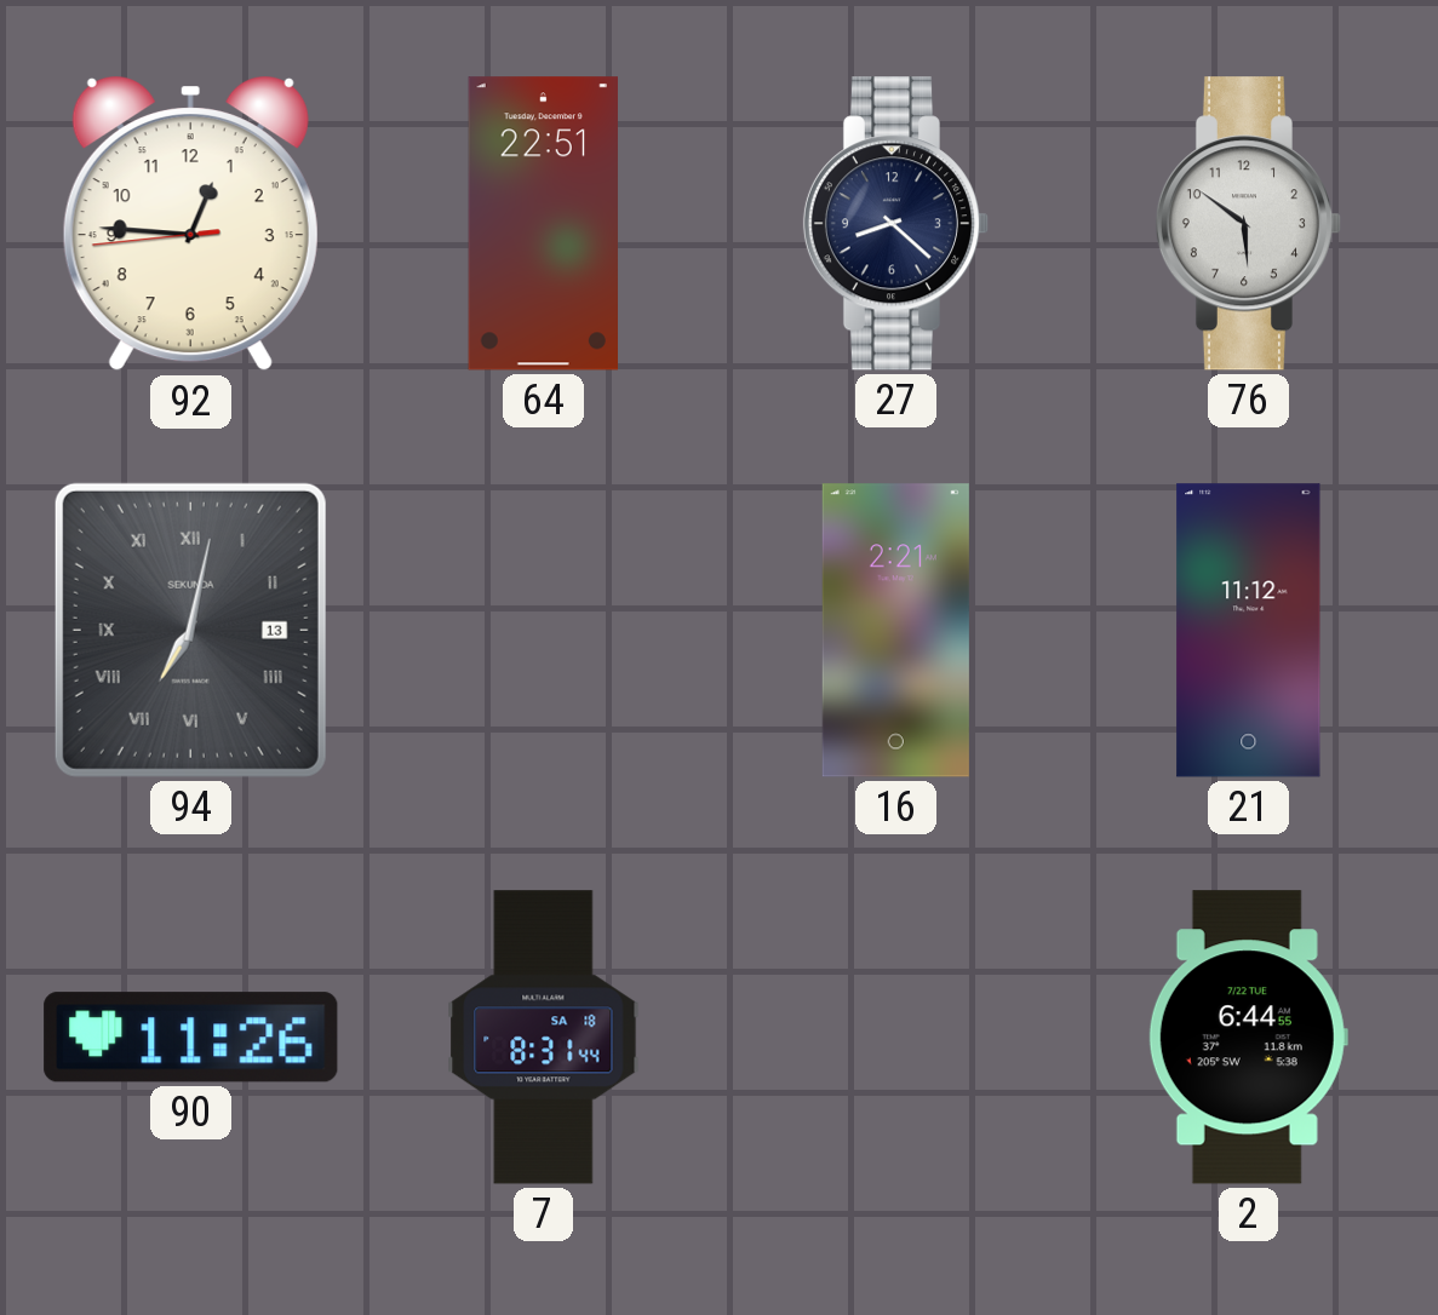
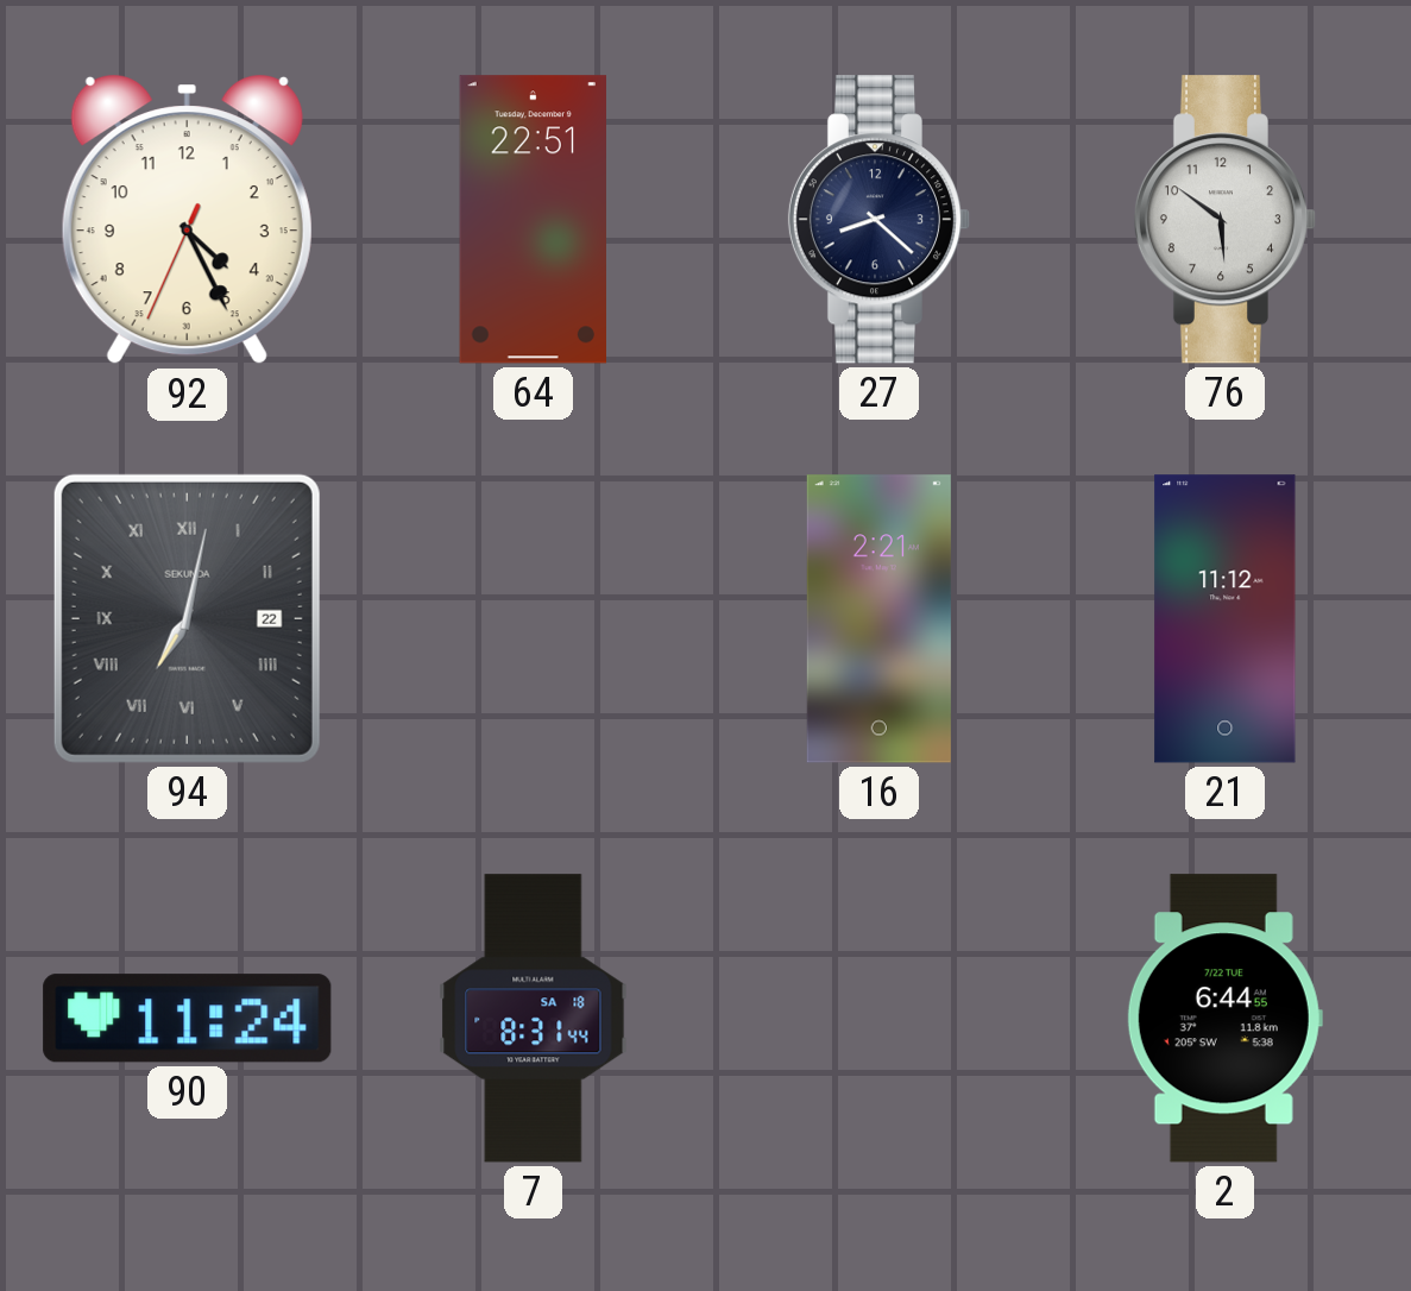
92: 12:45 -> 4:25 (187, 221)
94 date: 13 -> 22 (187, 618)
90: 11:26 -> 11:24 (188, 1019)
